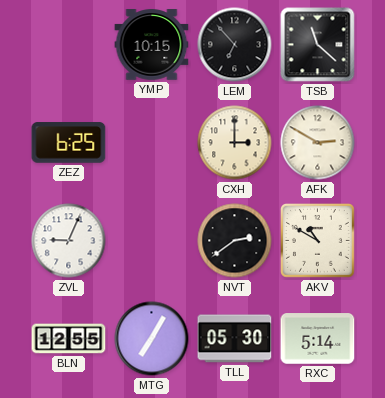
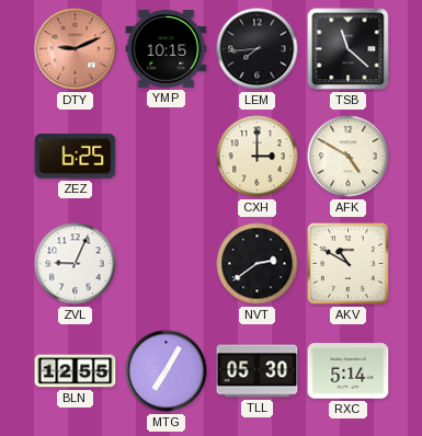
DTY: none -> 9:11 (76, 49)
LEM: 6:53 -> 7:44 (258, 49)
AFK: 2:50 -> 4:50 (349, 157)
